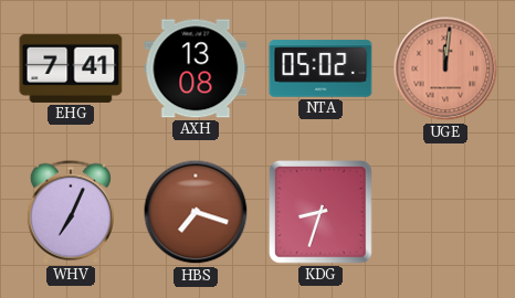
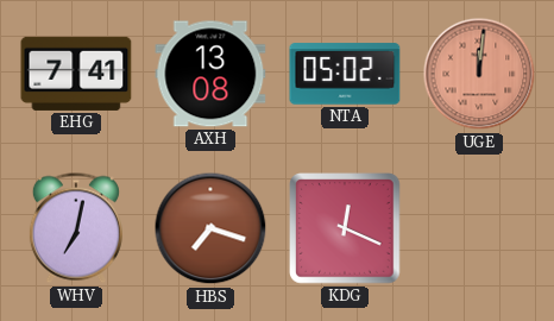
WHV: 7:04 -> 7:02 (76, 228)
KDG: 8:33 -> 12:19 (345, 228)
